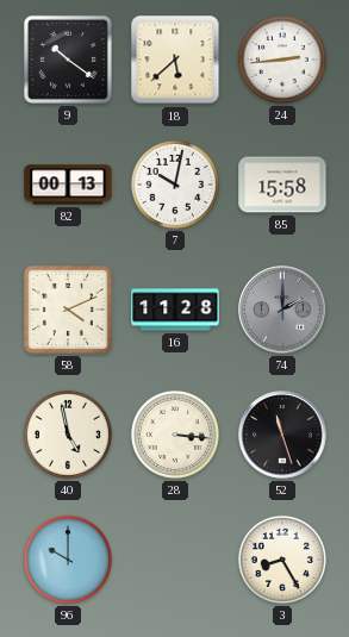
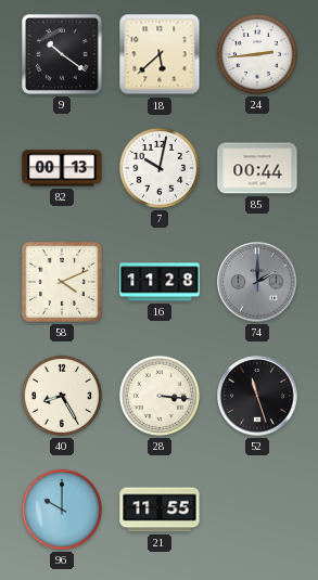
85: 15:58 -> 00:44 (257, 168)
40: 4:58 -> 8:25 (62, 396)
21: none -> 11:55 (160, 510)
3: 8:25 -> none (282, 560)
